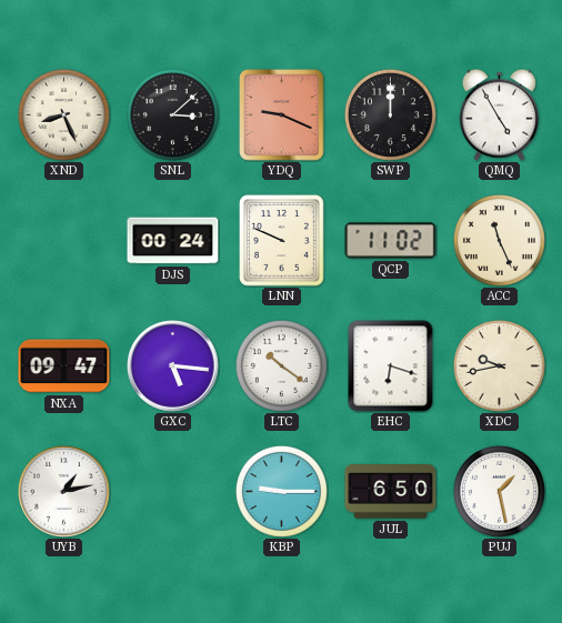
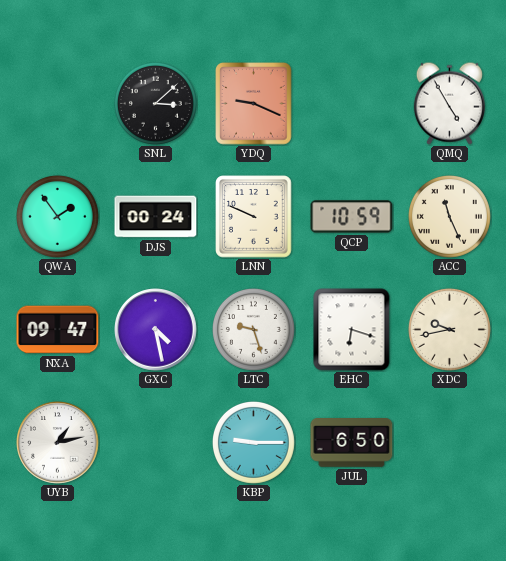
XND: 8:26 -> none (63, 114)
SWP: 12:00 -> none (390, 114)
QWA: none -> 1:54 (57, 216)
QCP: 11:02 -> 10:59 (352, 217)
GXC: 5:16 -> 4:28 (156, 330)
LTC: 10:21 -> 9:27 (253, 329)
PUJ: 1:28 -> none (499, 491)
